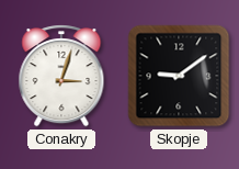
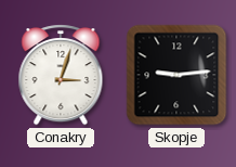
Skopje: 9:09 -> 9:14 (176, 75)
